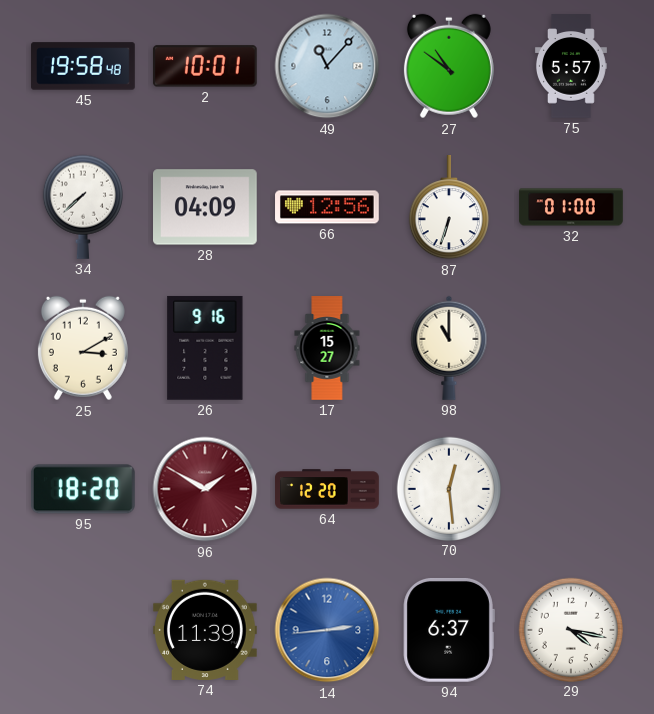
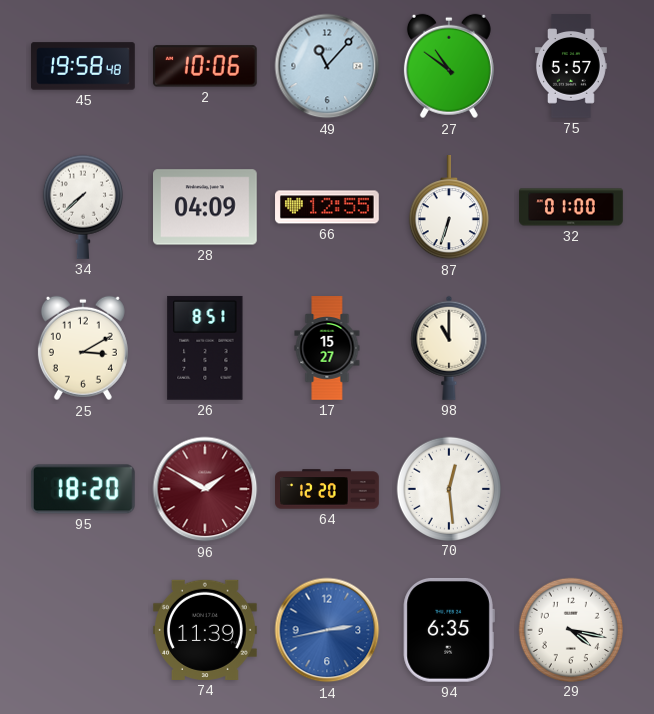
2: 10:01 -> 10:06 (205, 66)
66: 12:56 -> 12:55 (327, 207)
26: 9:16 -> 8:51 (205, 348)
14: 2:44 -> 2:43 (327, 630)
94: 6:37 -> 6:35 (449, 630)
